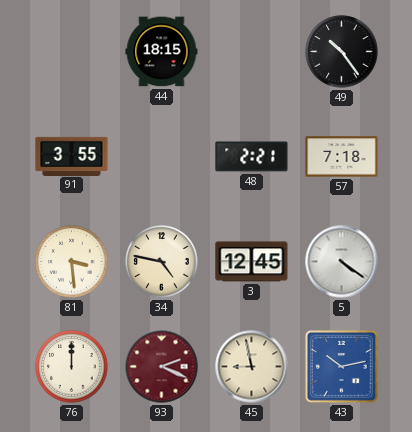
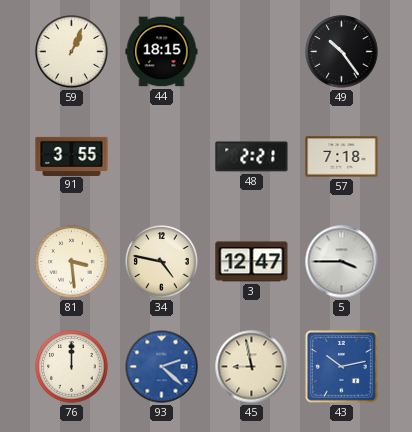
59: none -> 1:04 (72, 52)
3: 12:45 -> 12:47 (252, 262)
5: 4:21 -> 3:45 (342, 262)
93: 2:19 -> 2:22 (162, 367)
93 dial: burgundy -> blue (162, 367)
